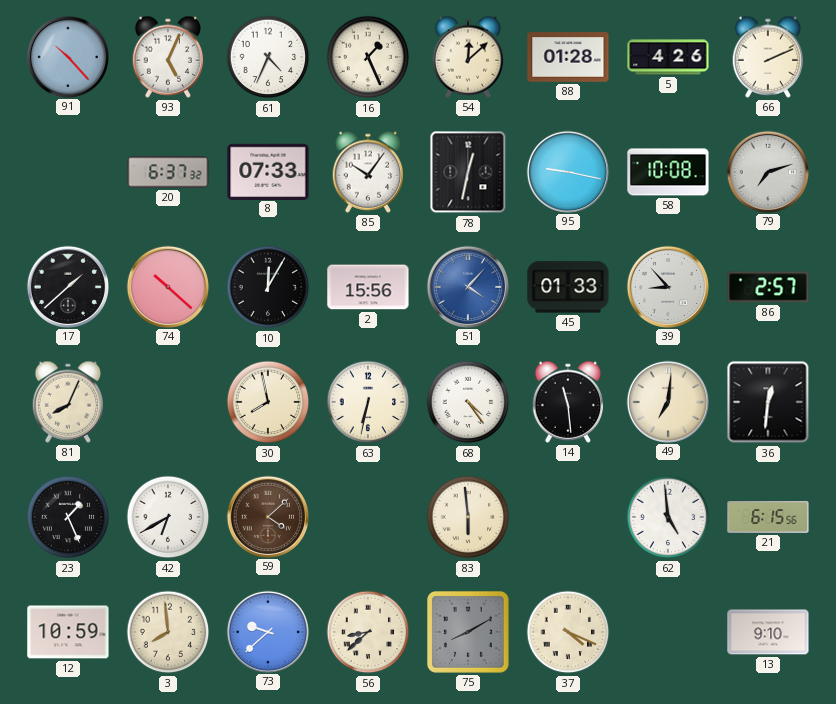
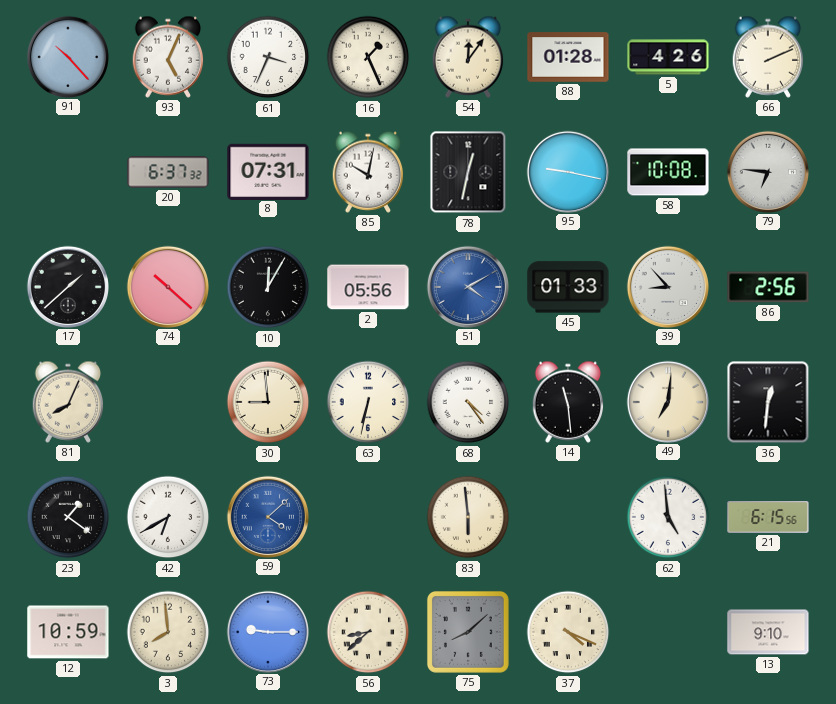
61: 4:34 -> 3:34 (268, 57)
54: 12:08 -> 12:06 (468, 57)
8: 07:33 -> 07:31 (268, 171)
85: 10:06 -> 10:02 (368, 172)
79: 7:12 -> 6:46 (767, 171)
2: 15:56 -> 05:56 (368, 287)
51: 4:07 -> 4:10 (467, 286)
86: 2:57 -> 2:56 (768, 287)
30: 7:58 -> 8:59 (268, 402)
23: 1:26 -> 1:21 (68, 517)
59 dial: brown -> blue (267, 516)
73: 9:38 -> 9:15 (267, 631)
75: 8:10 -> 8:08 (468, 632)
